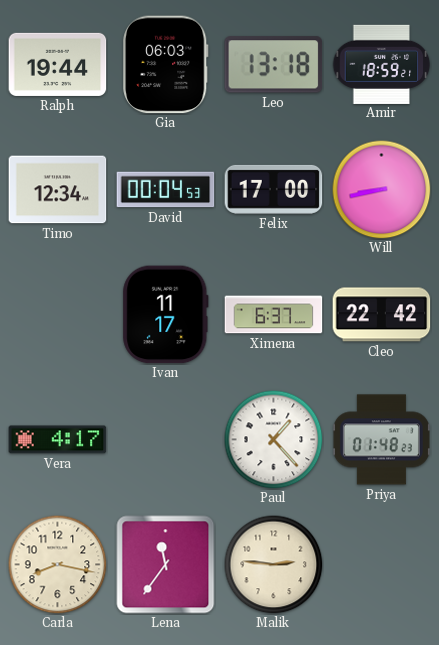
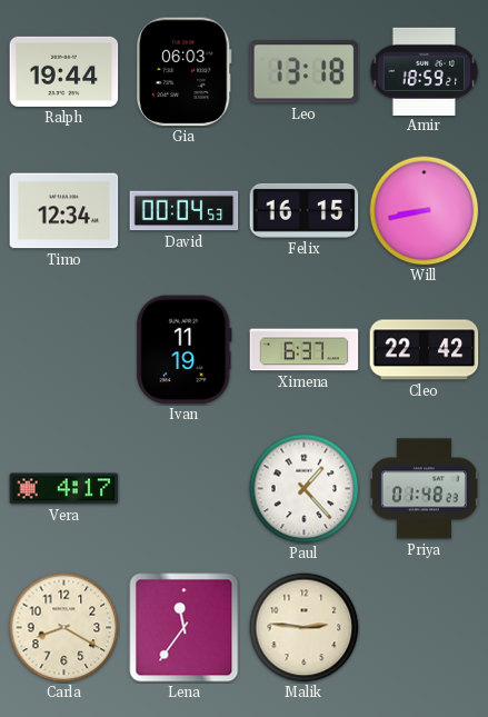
Felix: 17:00 -> 16:15 (305, 210)
Ivan: 11:17 -> 11:19 (185, 350)
Carla: 8:17 -> 8:20 (64, 628)
